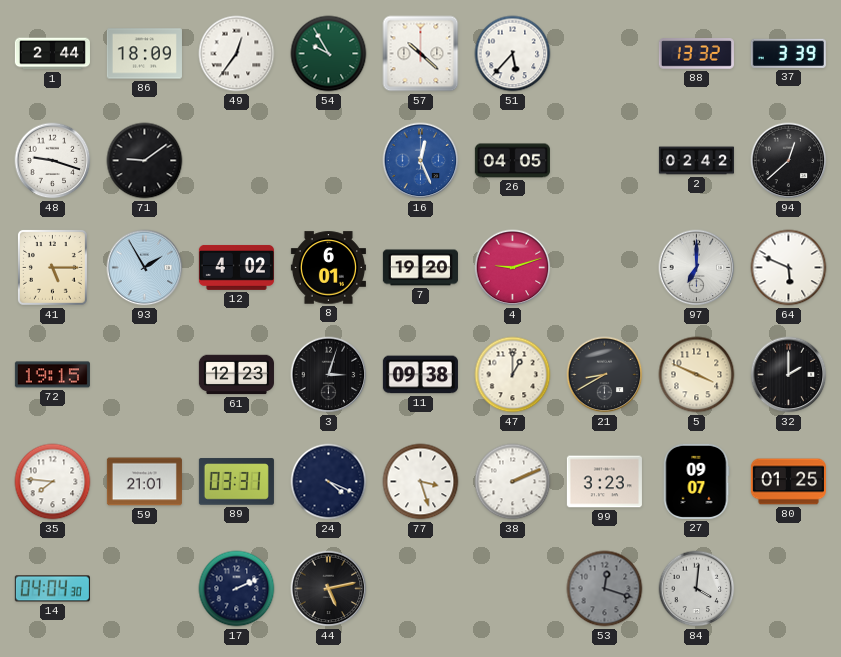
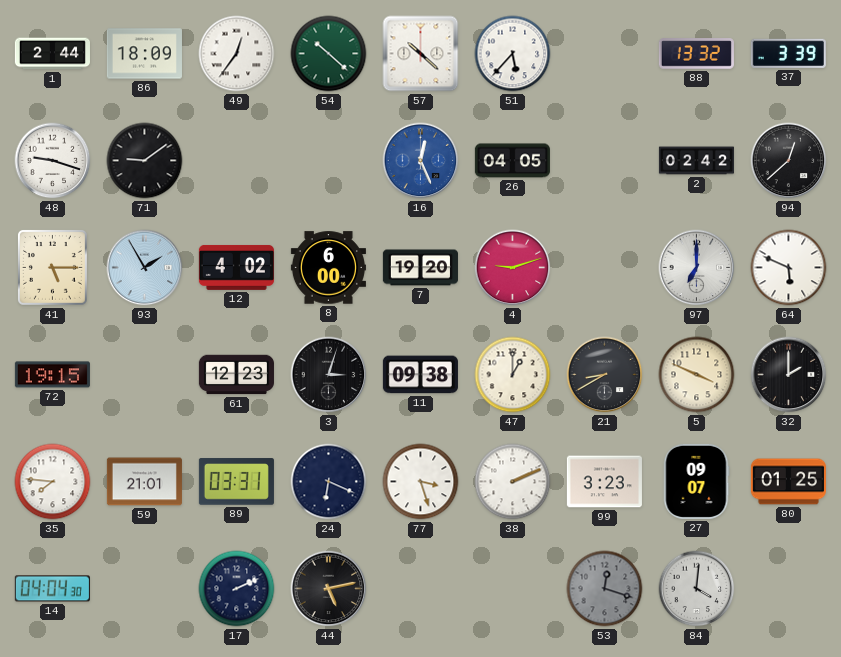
54: 9:55 -> 10:22 (329, 54)
8: 6:01 -> 6:00 (328, 268)
24: 4:19 -> 6:19 (329, 482)
